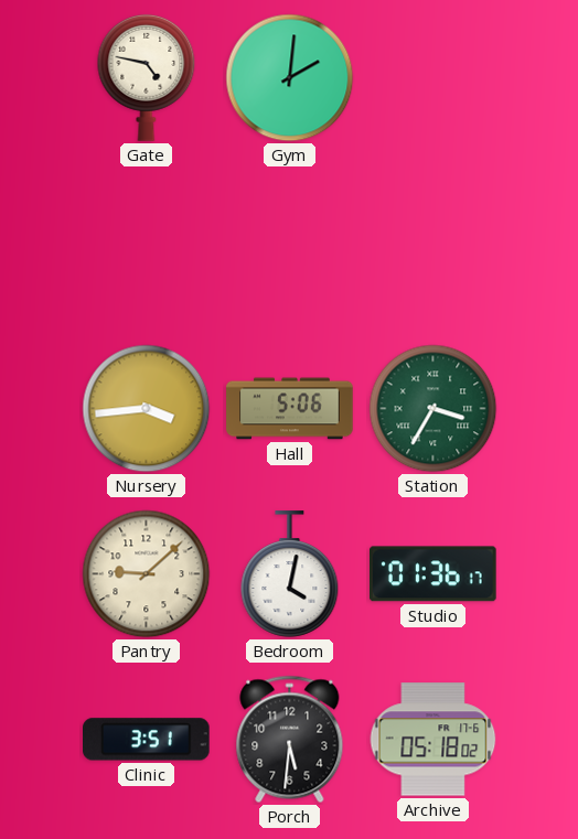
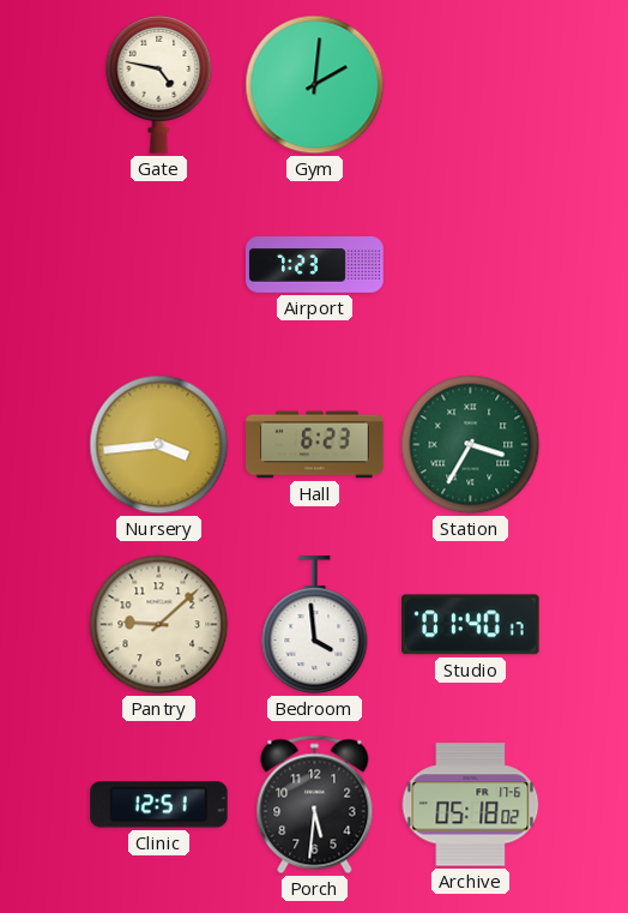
Airport: none -> 7:23 (315, 265)
Hall: 5:06 -> 6:23 (315, 445)
Bedroom: 4:02 -> 3:59 (315, 625)
Studio: 01:36 -> 01:40 (471, 625)
Clinic: 3:51 -> 12:51 (159, 805)
